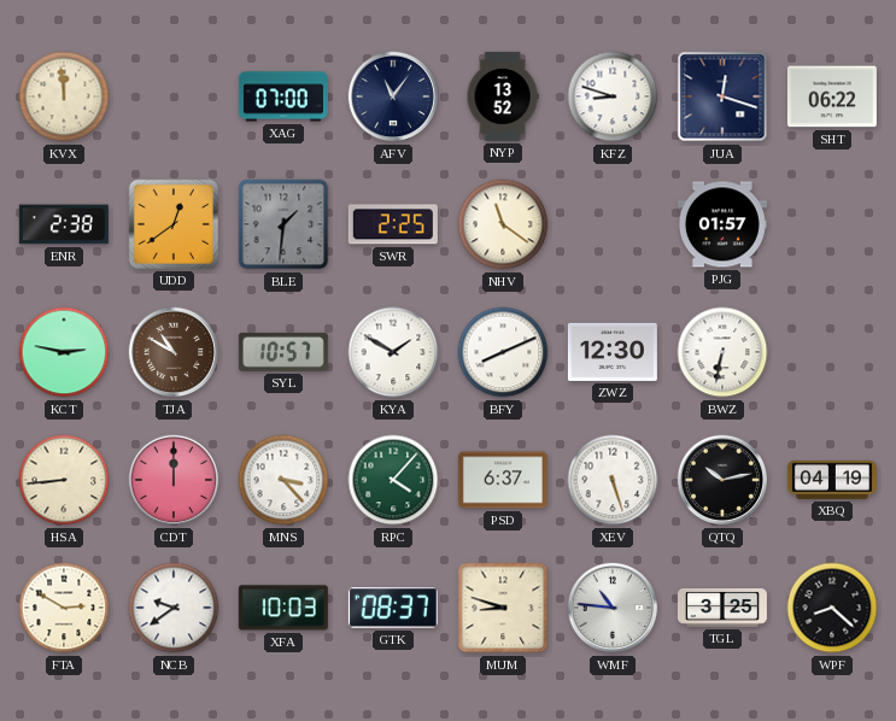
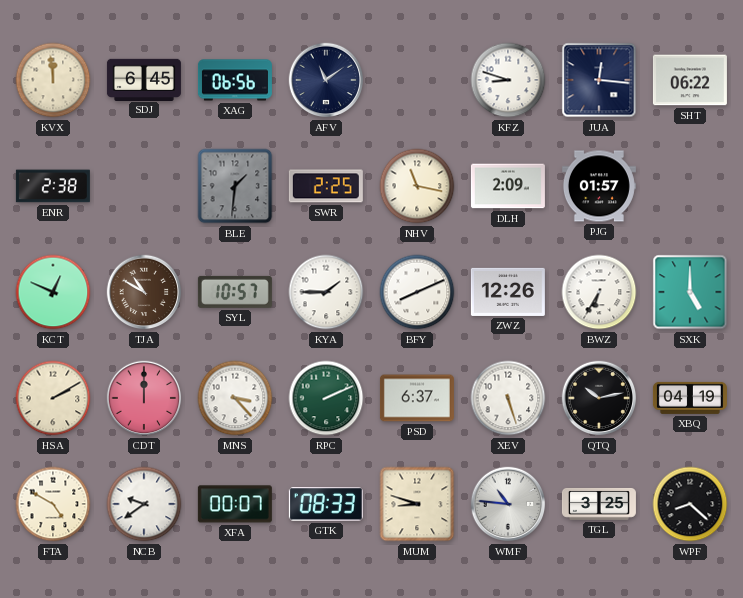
SDJ: none -> 6:45 (144, 79)
XAG: 07:00 -> 06:56 (235, 80)
AFV: 11:06 -> 11:09 (326, 80)
NYP: 13:52 -> none (503, 96)
JUA: 12:18 -> 12:16 (599, 80)
UDD: 12:39 -> none (174, 224)
NHV: 11:21 -> 11:17 (417, 186)
DLH: none -> 2:09 (508, 186)
KCT: 2:47 -> 12:49 (53, 292)
KYA: 1:50 -> 1:45 (326, 292)
ZWZ: 12:30 -> 12:26 (508, 292)
BWZ: 6:32 -> 6:35 (599, 292)
SXK: none -> 5:00 (690, 292)
HSA: 8:44 -> 2:10 (53, 398)
RPC: 4:07 -> 2:11 (326, 398)
FTA: 2:50 -> 4:50 (53, 504)
XFA: 10:03 -> 00:07 (235, 504)
GTK: 08:37 -> 08:33 (326, 504)
